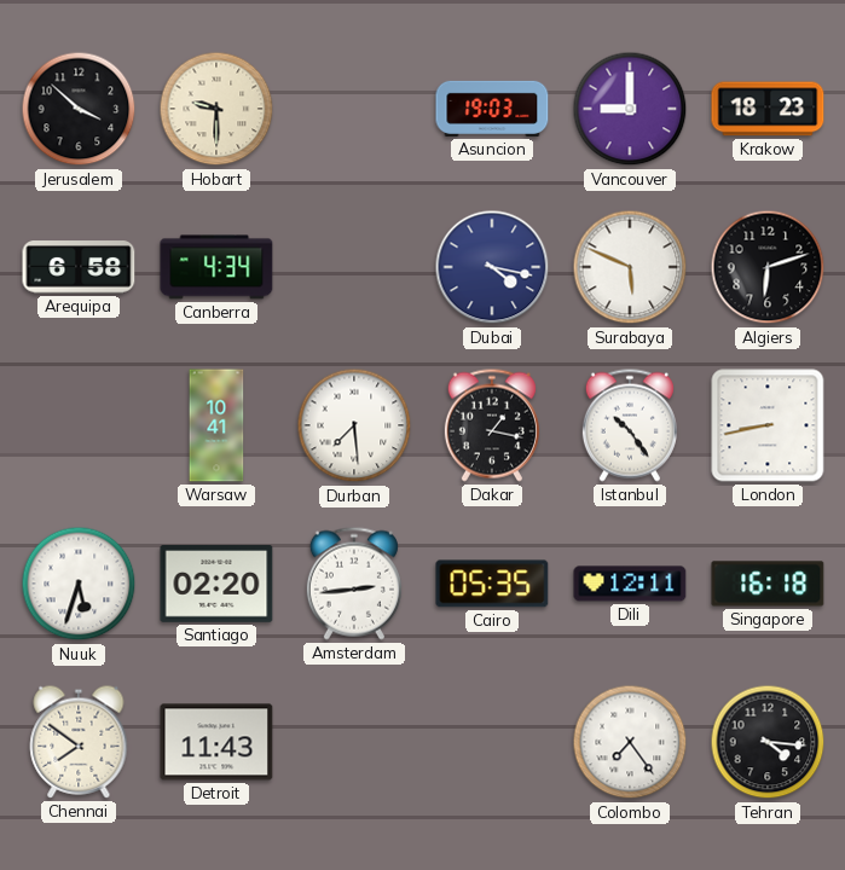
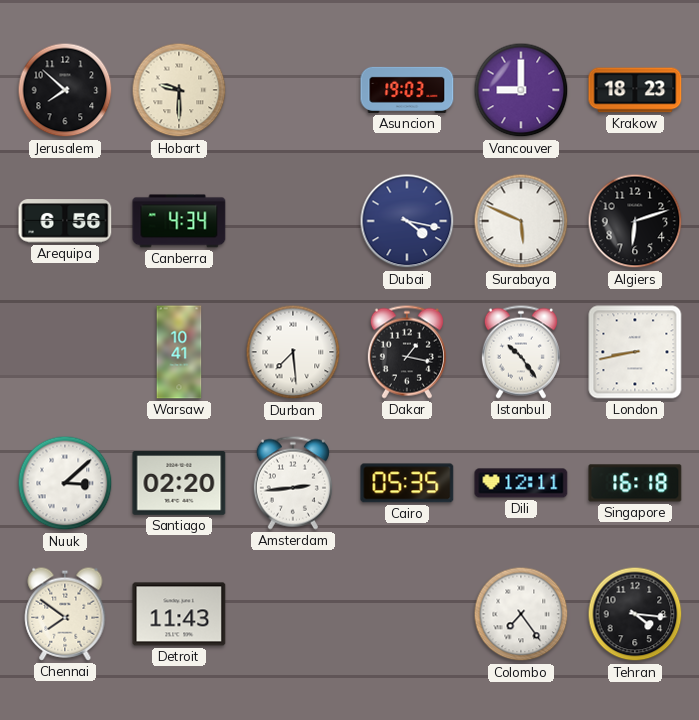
Jerusalem: 3:52 -> 7:52 (65, 90)
Arequipa: 6:58 -> 6:56 (65, 221)
Nuuk: 5:33 -> 3:08 (65, 483)
